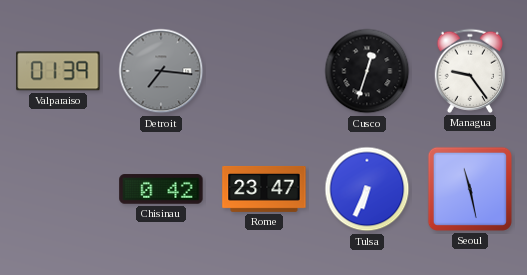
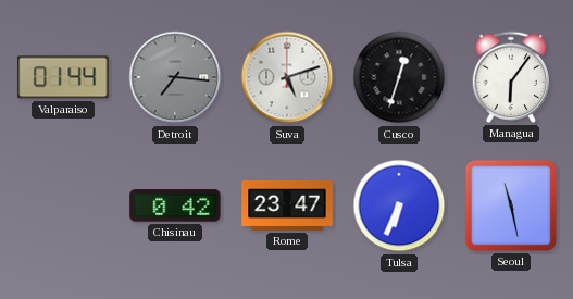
Valparaiso: 01:39 -> 01:44 (63, 77)
Suva: none -> 5:12 (287, 77)
Managua: 9:24 -> 6:06 (510, 77)
